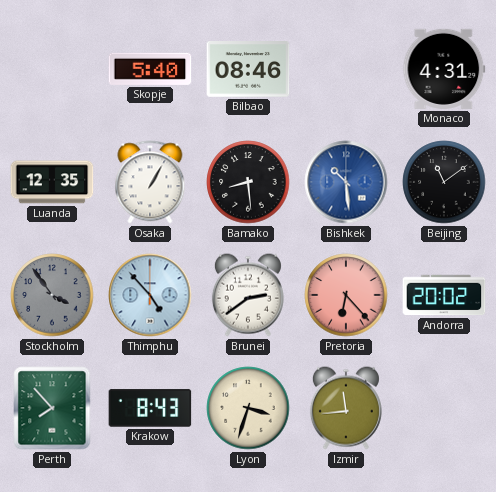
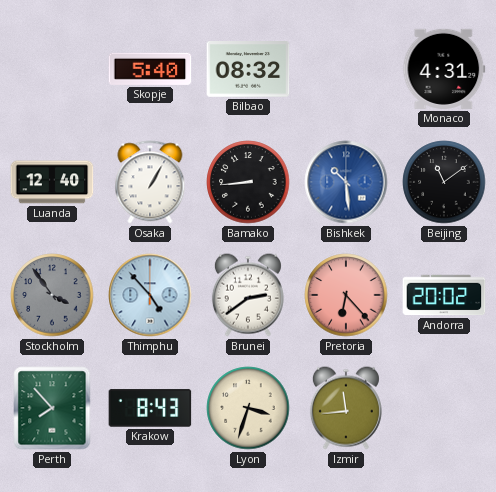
Bilbao: 08:46 -> 08:32 (248, 69)
Luanda: 12:35 -> 12:40 (52, 182)
Bamako: 8:29 -> 8:44 (248, 182)
